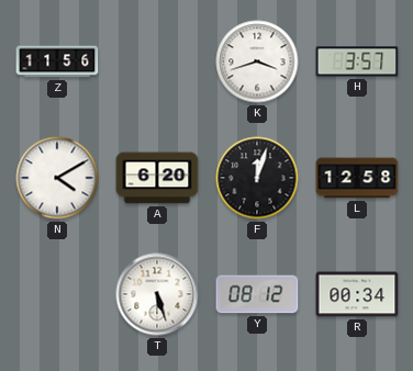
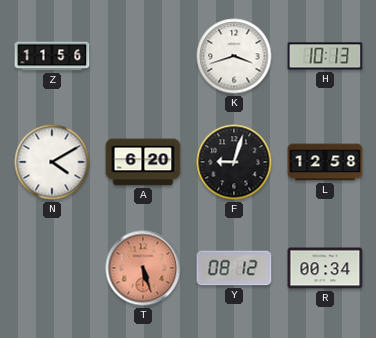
H: 3:57 -> 10:13 (325, 56)
F: 12:03 -> 9:03 (234, 162)
T dial: white -> salmon (143, 268)
